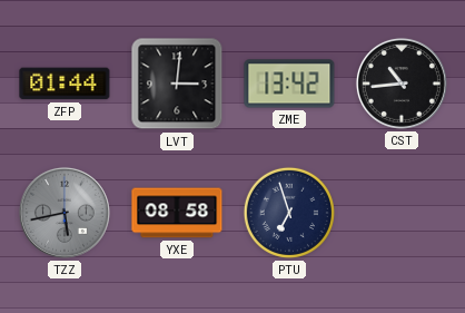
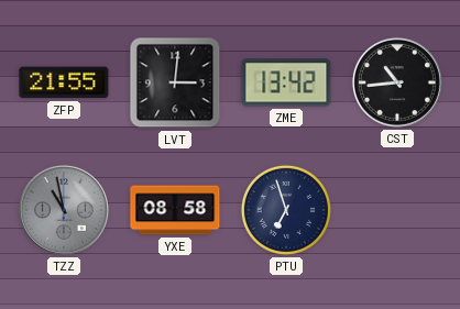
ZFP: 01:44 -> 21:55 (64, 82)
TZZ: 5:43 -> 10:58 (64, 210)
